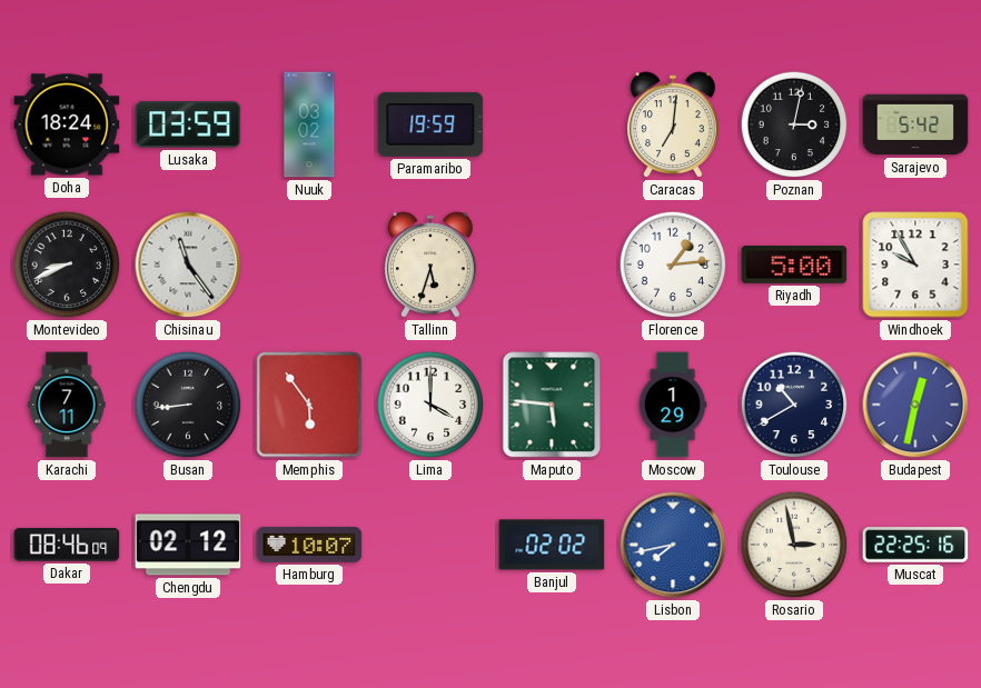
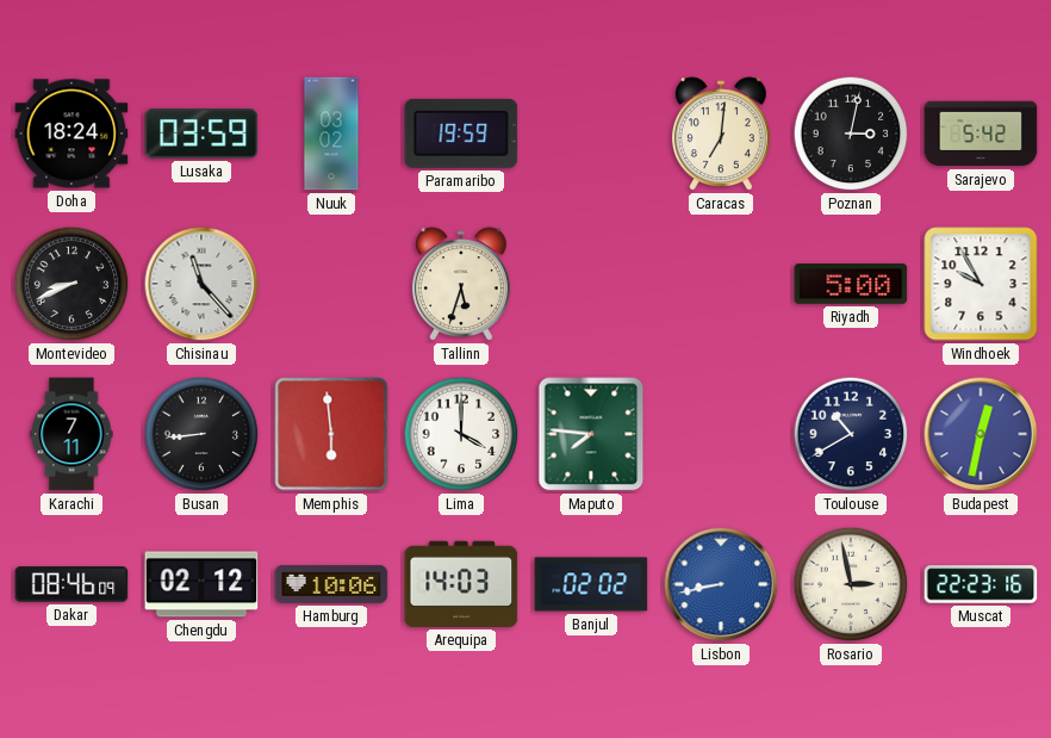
Chisinau: 11:24 -> 11:23 (201, 284)
Florence: 1:14 -> none (673, 265)
Memphis: 5:54 -> 5:59 (331, 434)
Maputo: 5:46 -> 7:46 (591, 434)
Moscow: 1:29 -> none (673, 405)
Hamburg: 10:07 -> 10:06 (331, 584)
Arequipa: none -> 14:03 (461, 584)
Lisbon: 7:43 -> 8:43 (721, 584)
Muscat: 22:25 -> 22:23 (981, 584)
